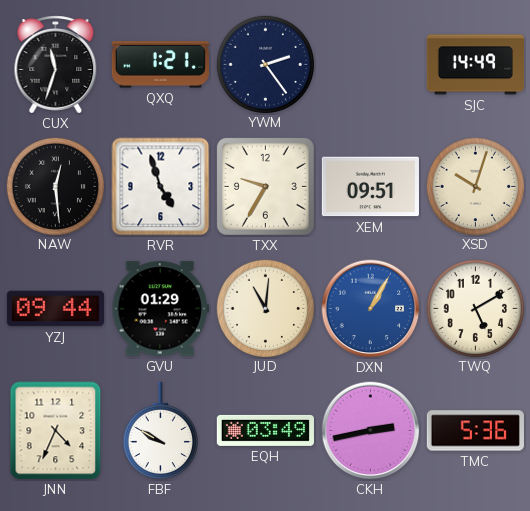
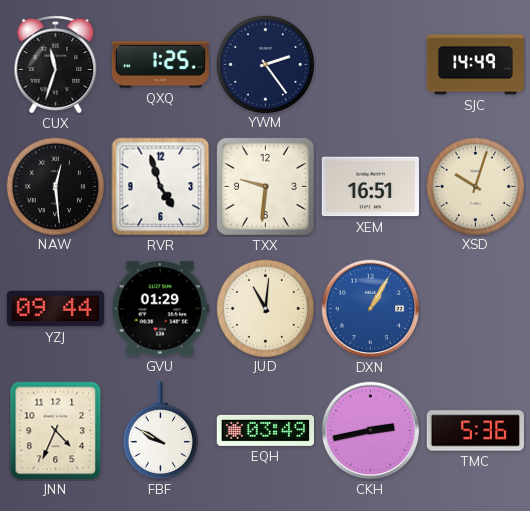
QXQ: 1:21 -> 1:25 (160, 65)
TXX: 9:35 -> 9:31 (265, 186)
XEM: 09:51 -> 16:51 (370, 187)
TWQ: 5:10 -> none (475, 308)
